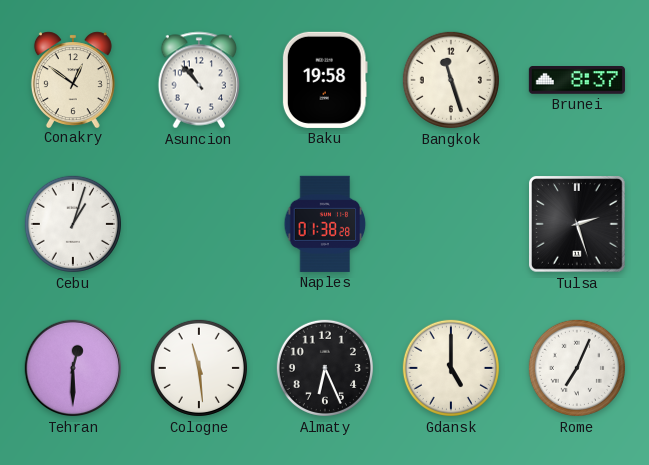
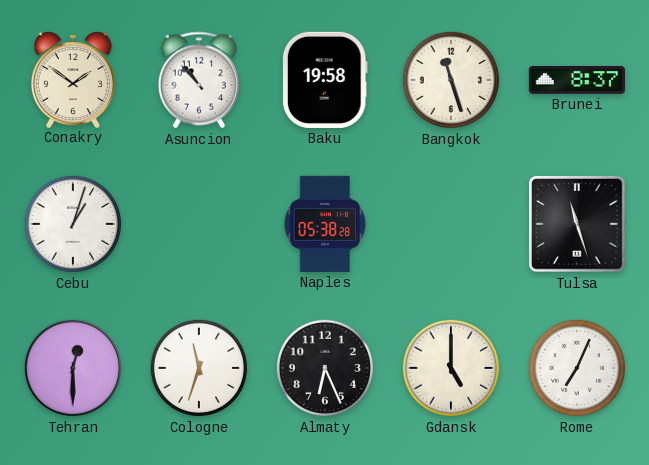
Conakry: 12:51 -> 1:51 (73, 79)
Naples: 01:38 -> 05:38 (325, 224)
Tulsa: 2:27 -> 11:27 (577, 224)
Cologne: 11:29 -> 11:33 (199, 368)
